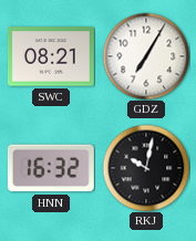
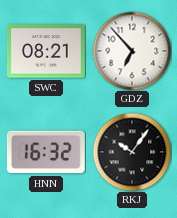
GDZ: 7:05 -> 6:53 (132, 51)
RKJ: 10:02 -> 10:06 (132, 152)
